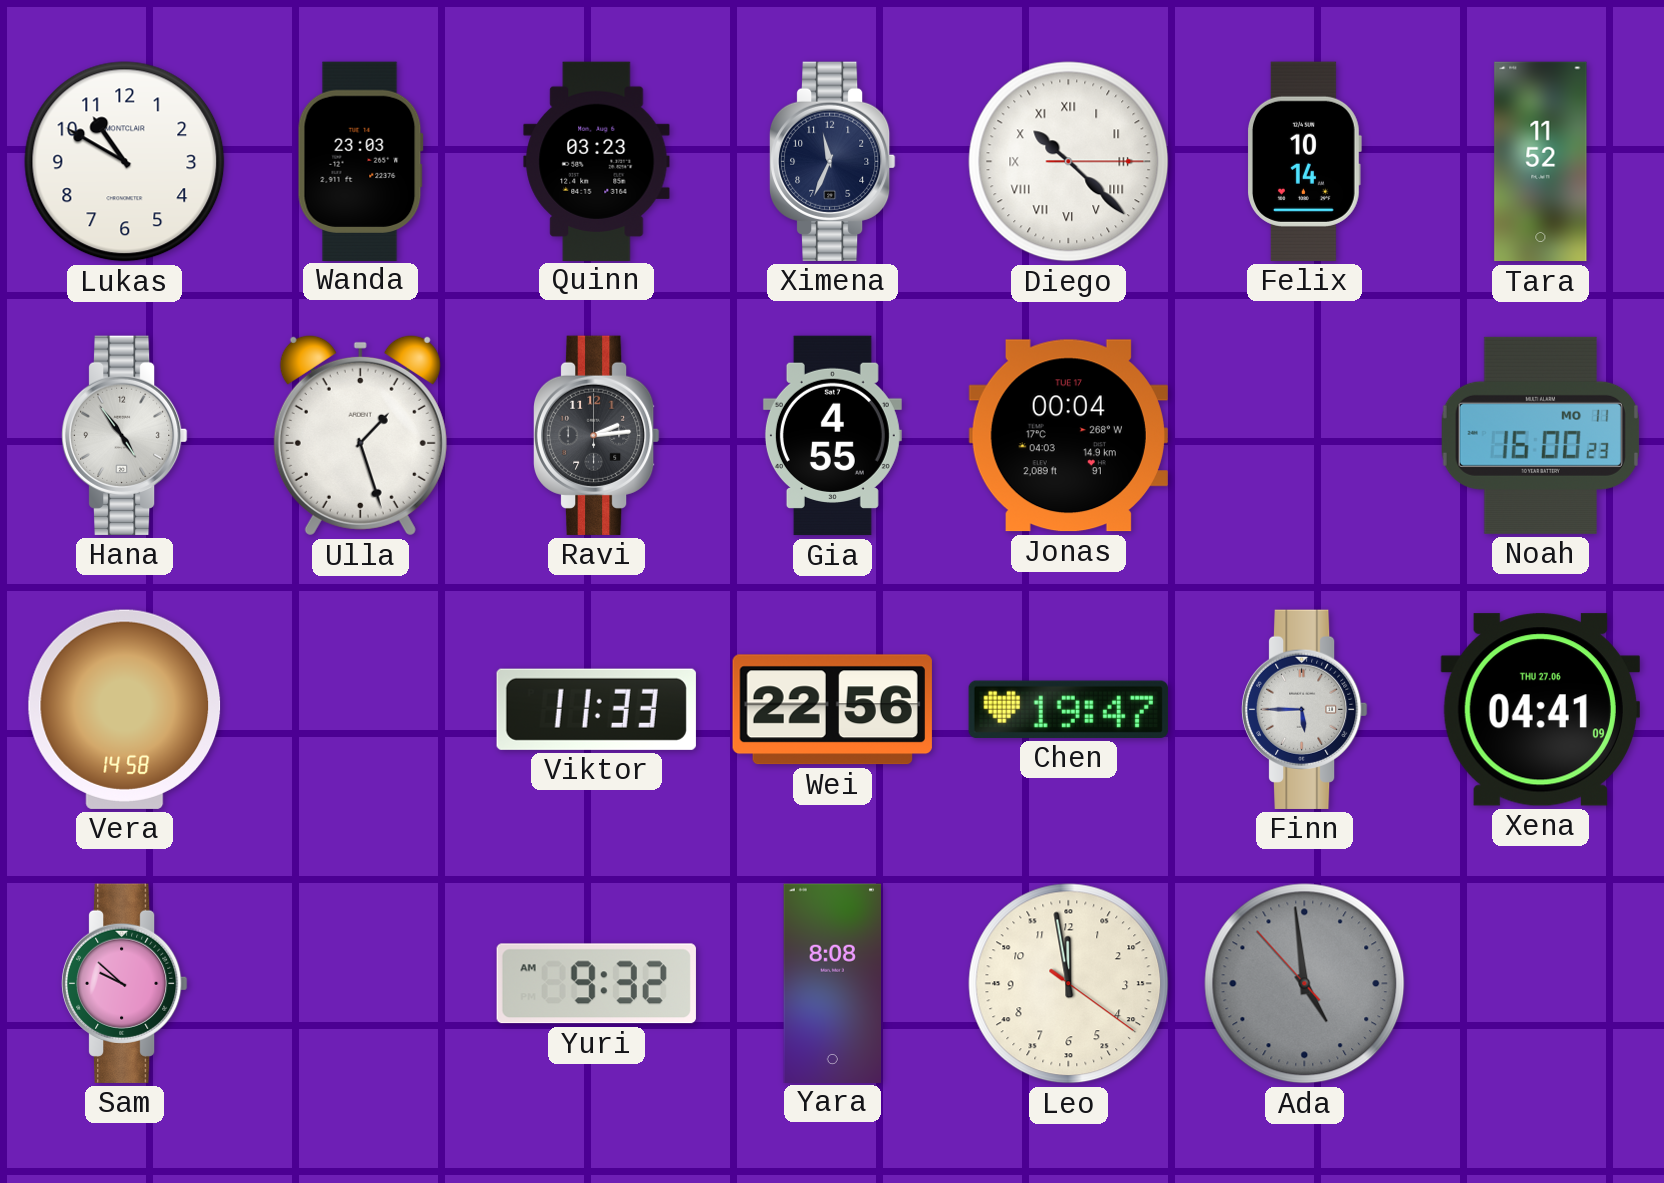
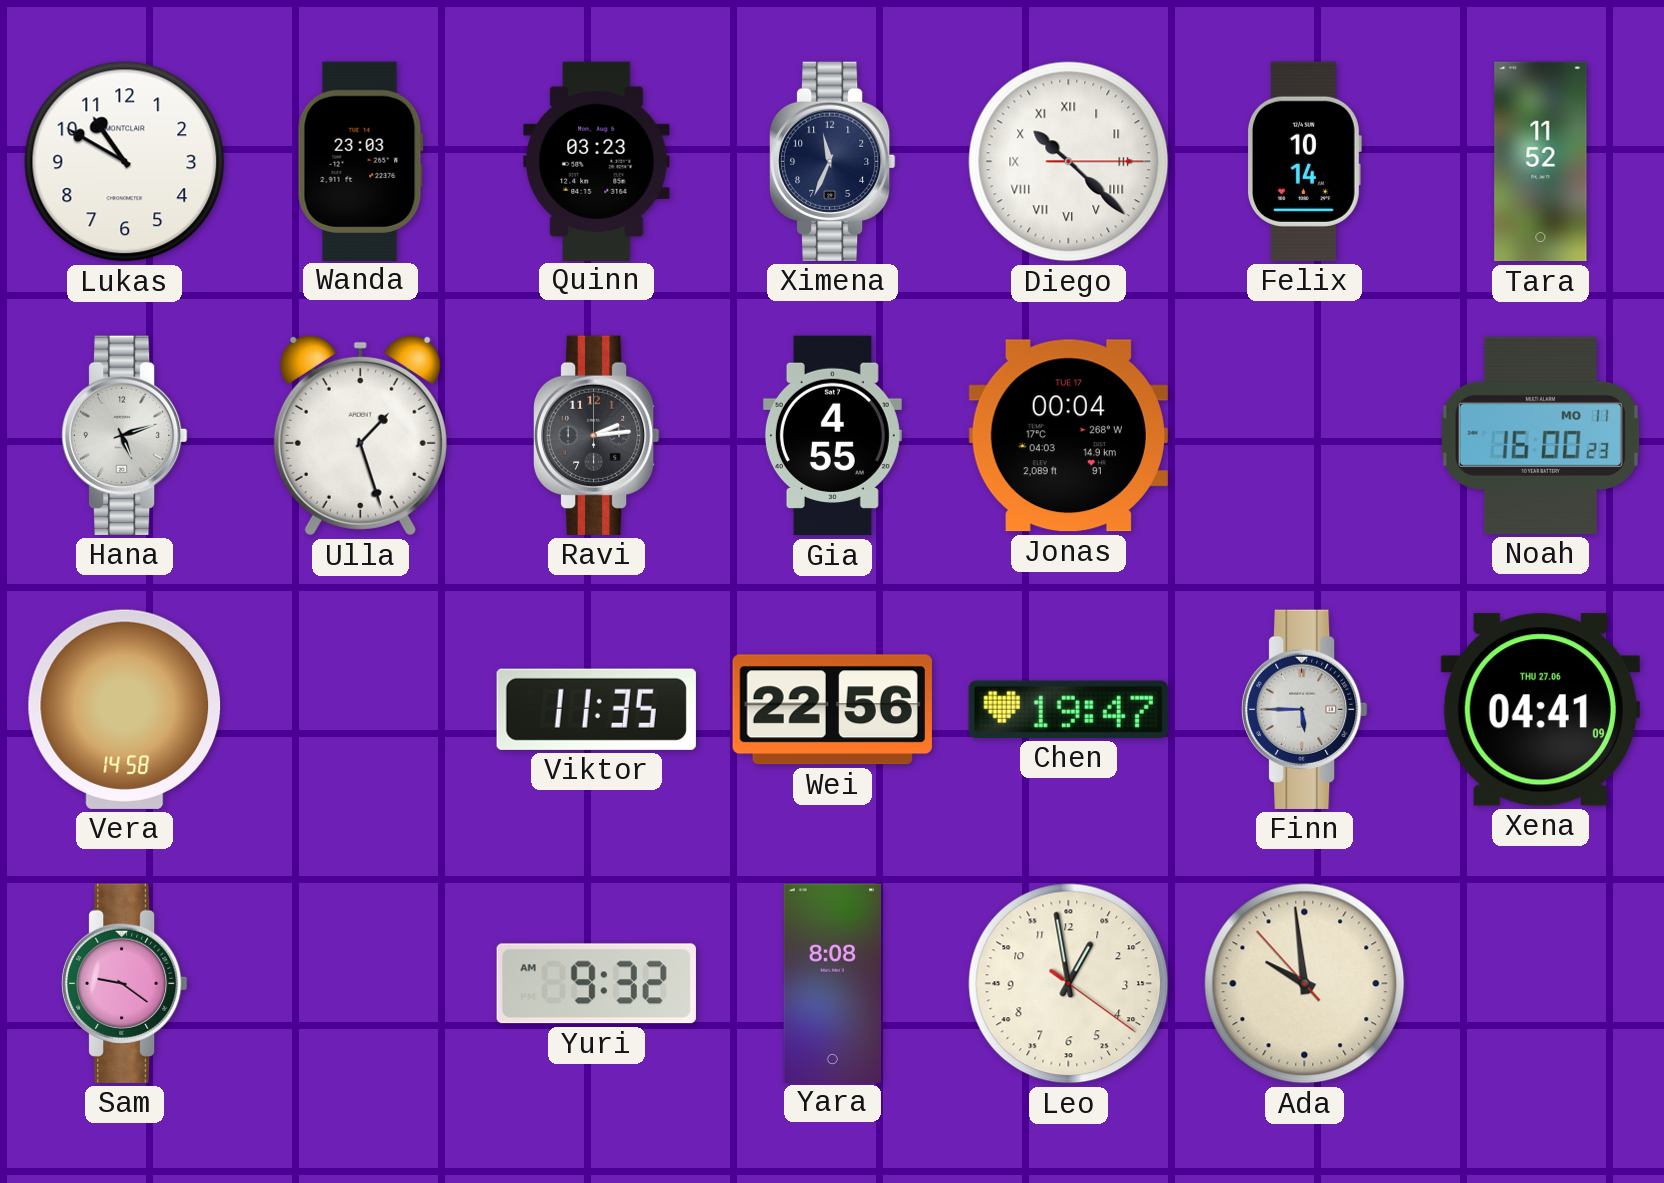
Hana: 4:54 -> 5:12 (124, 435)
Viktor: 11:33 -> 11:35 (596, 709)
Sam: 9:52 -> 9:21 (124, 983)
Leo: 11:58 -> 12:58 (1069, 984)
Ada: 4:58 -> 9:58 (1305, 984)
Ada dial: grey -> cream (1305, 984)
